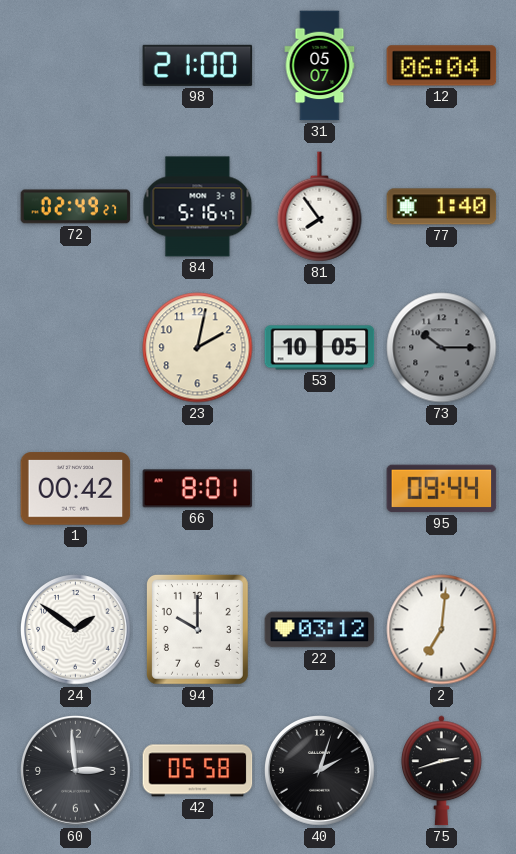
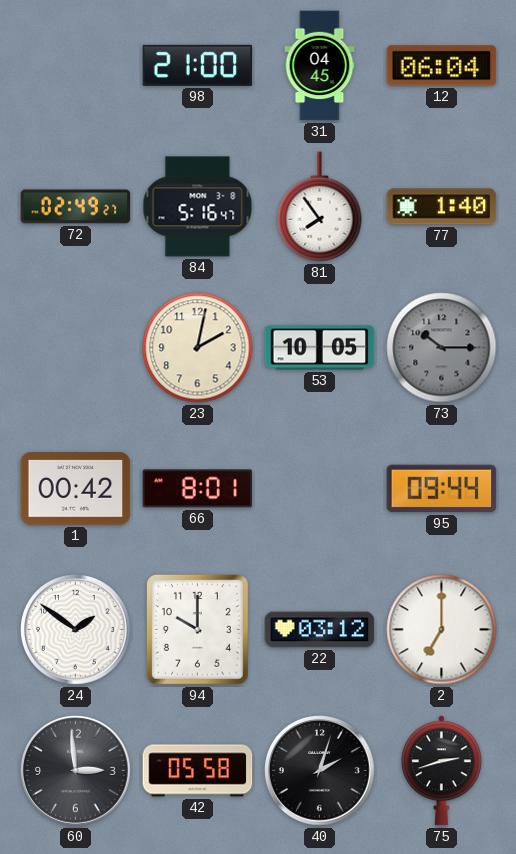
31: 05:07 -> 04:45 (320, 66)
2: 7:01 -> 7:00 (442, 630)
